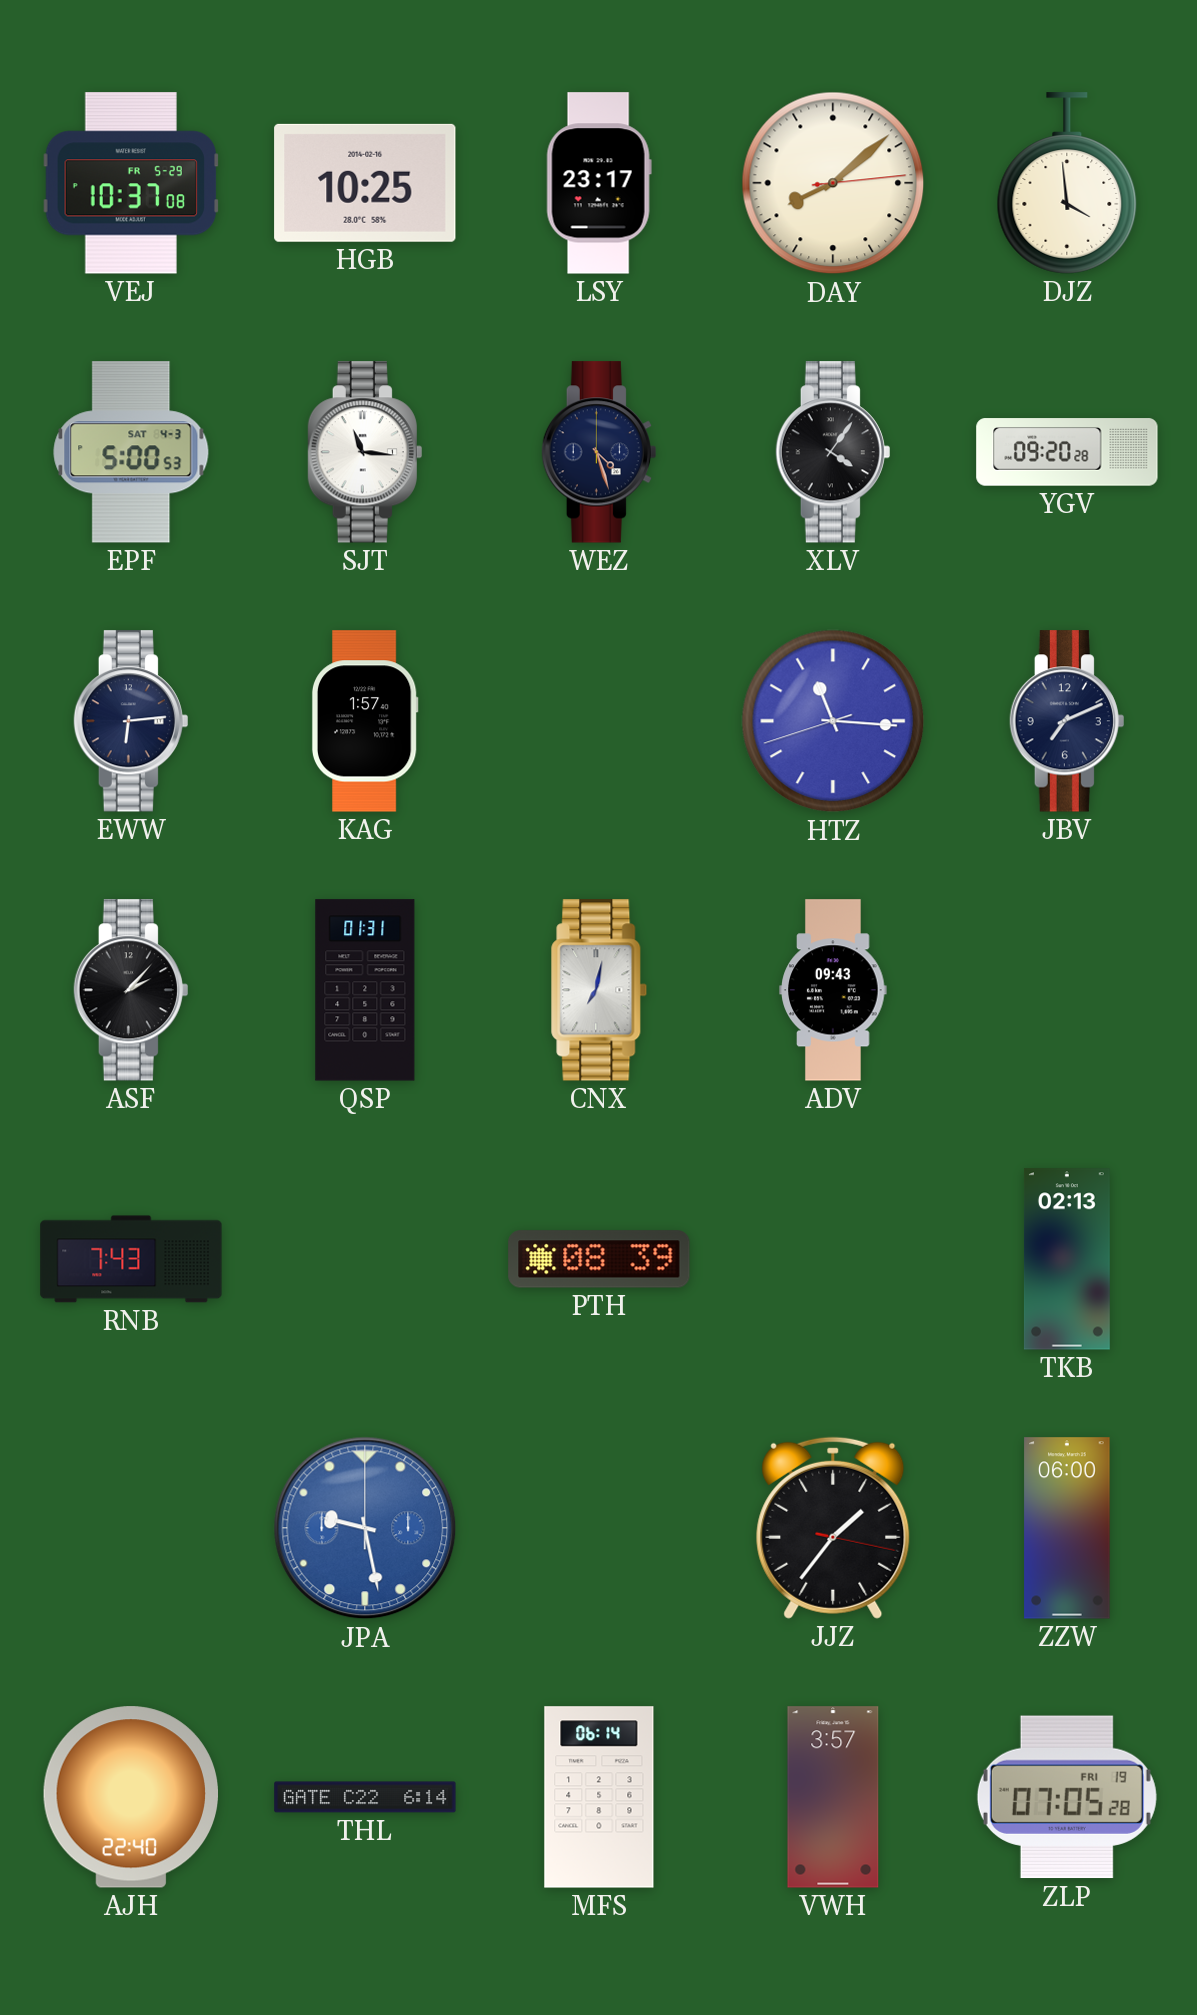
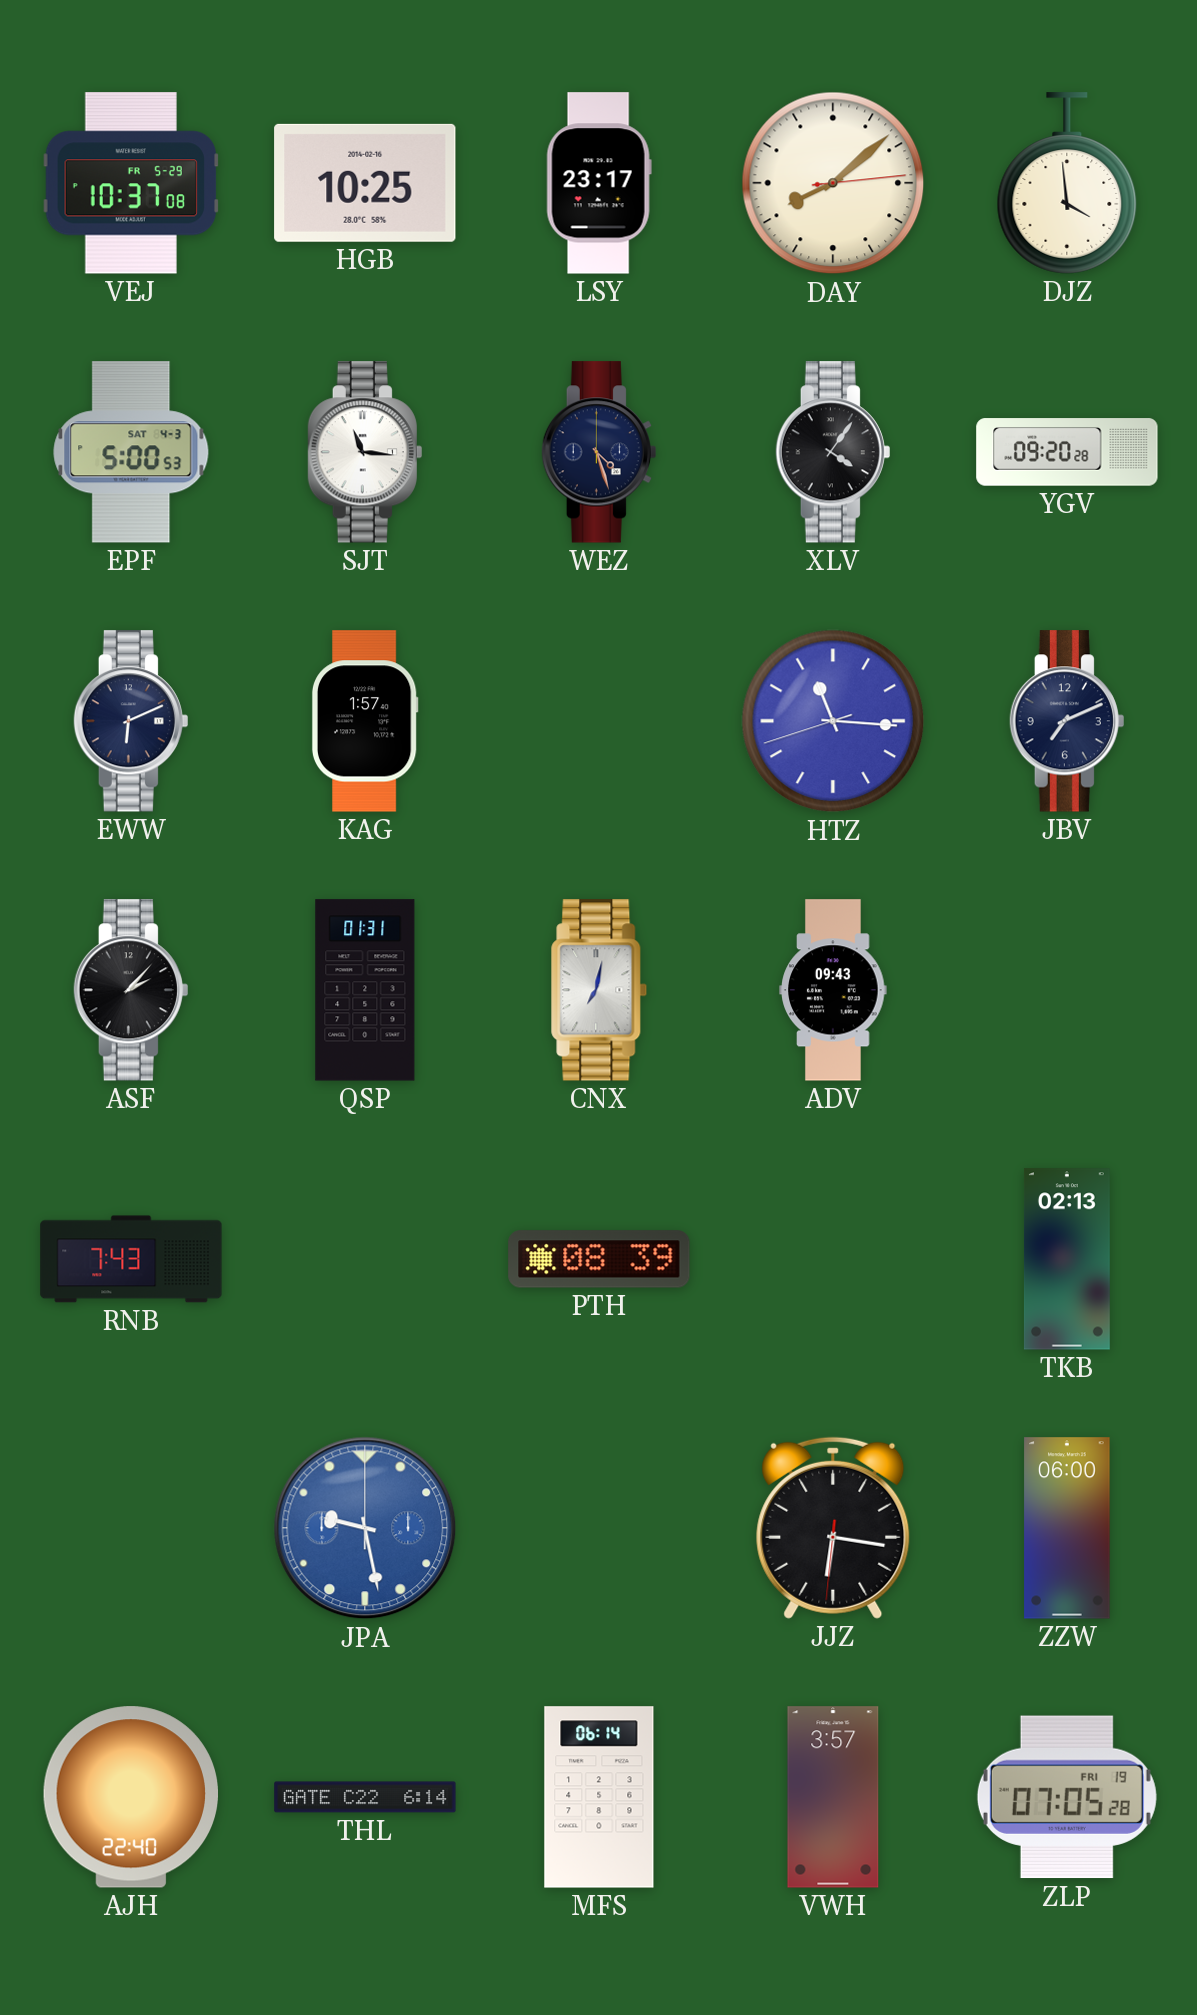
EWW: 6:14 -> 6:11 (131, 721)
JJZ: 1:36 -> 6:16 (833, 1528)
